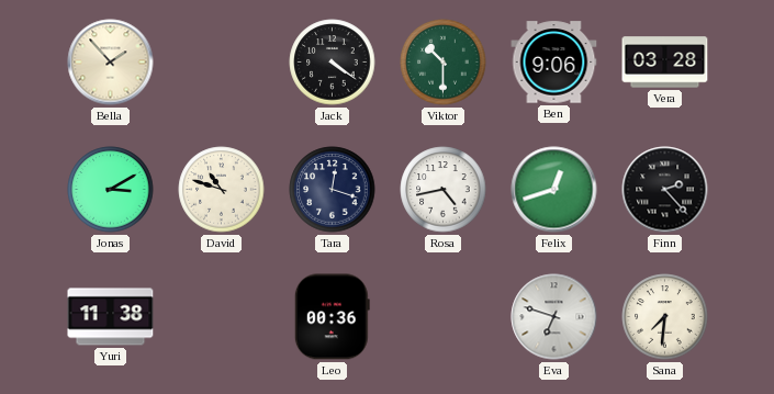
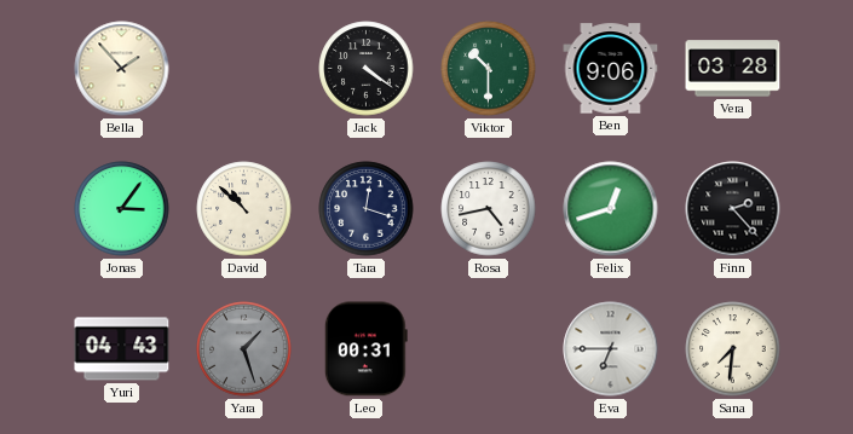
Jonas: 3:10 -> 3:06 (122, 209)
David: 10:48 -> 10:52 (244, 209)
Yuri: 11:38 -> 04:43 (122, 349)
Yara: none -> 1:27 (244, 349)
Leo: 00:36 -> 00:31 (365, 349)
Eva: 6:48 -> 6:45 (611, 349)
